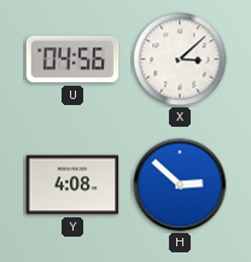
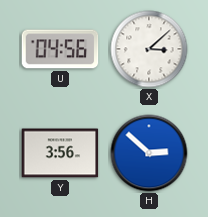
Y: 4:08 -> 3:56 (60, 153)
